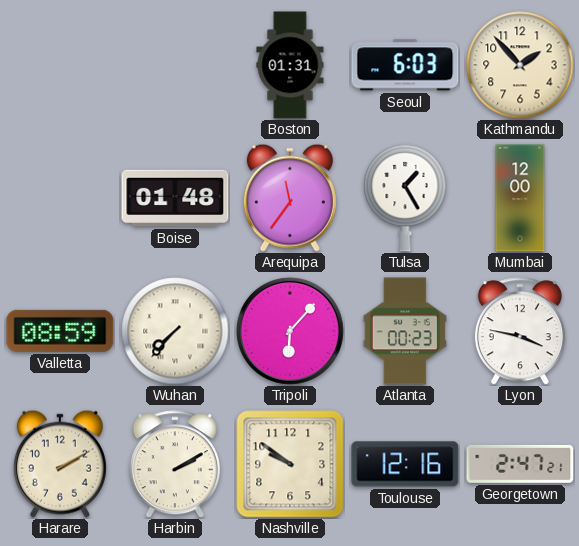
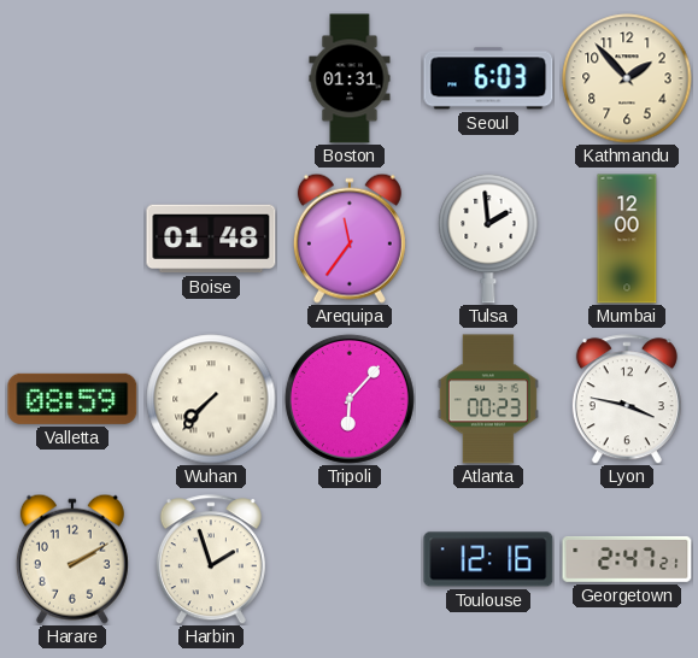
Tulsa: 1:25 -> 1:59 (488, 239)
Harbin: 2:10 -> 1:57 (211, 559)
Nashville: 9:51 -> none (290, 464)
